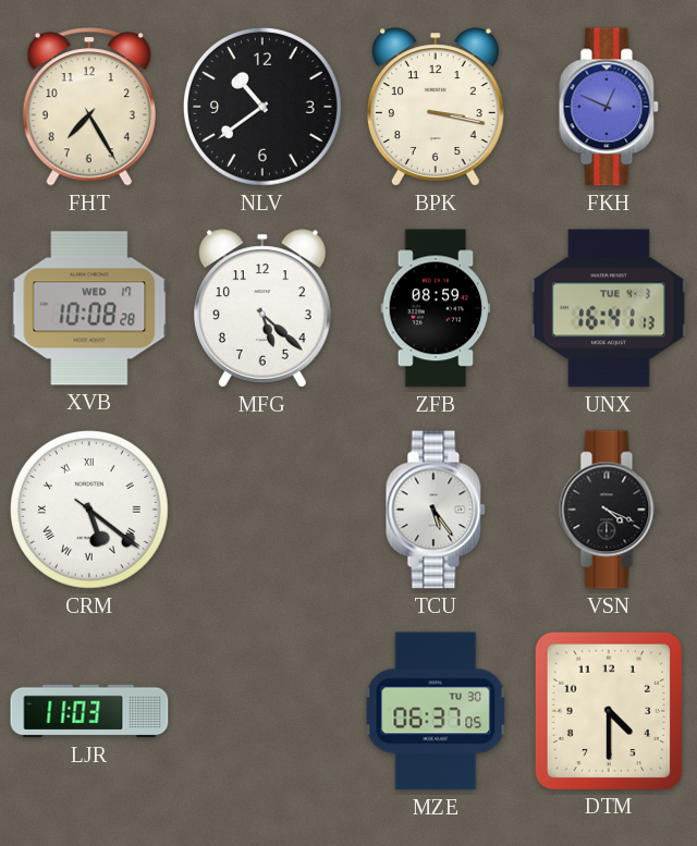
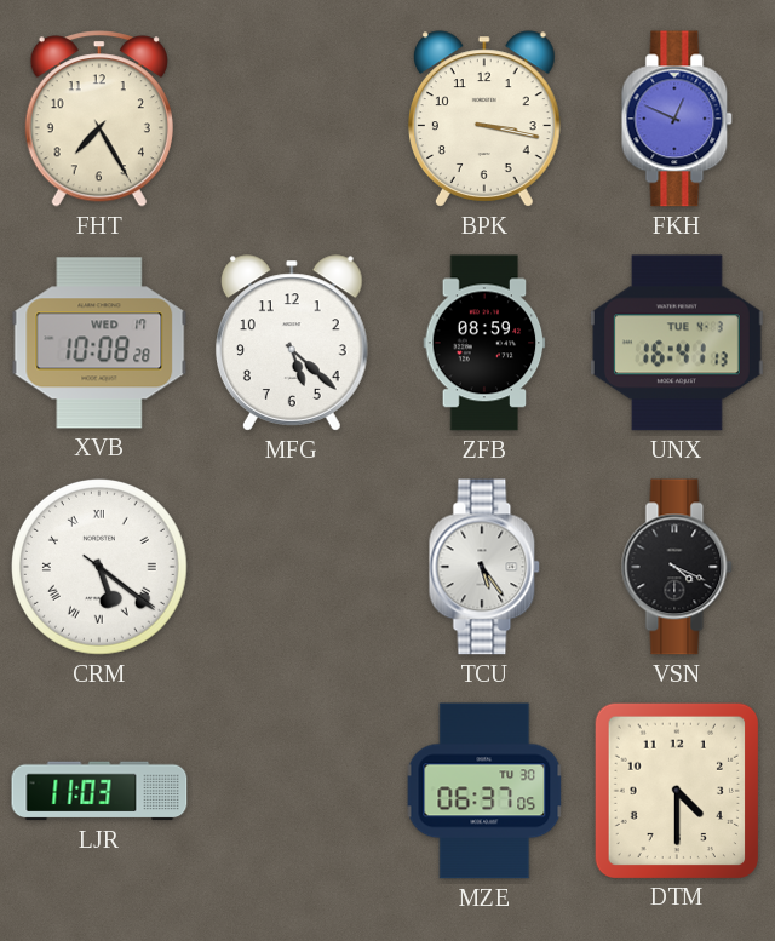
NLV: 10:39 -> none (262, 107)
